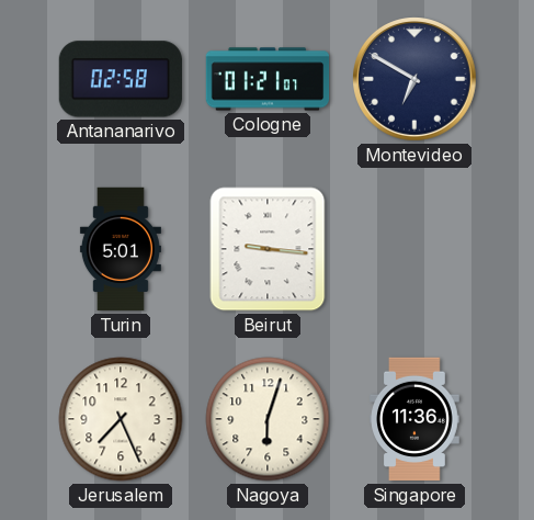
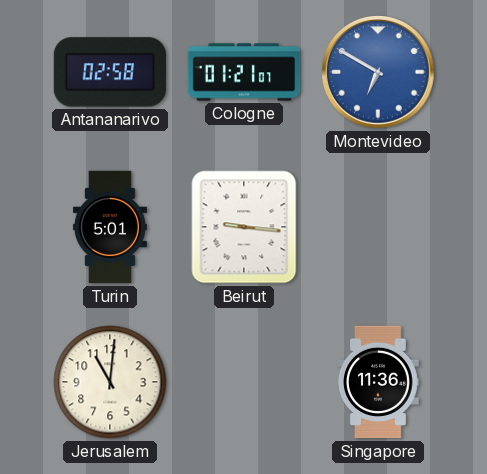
Montevideo dial: navy -> blue (379, 73)
Jerusalem: 7:26 -> 11:01 (110, 382)
Nagoya: 6:03 -> none (268, 419)
